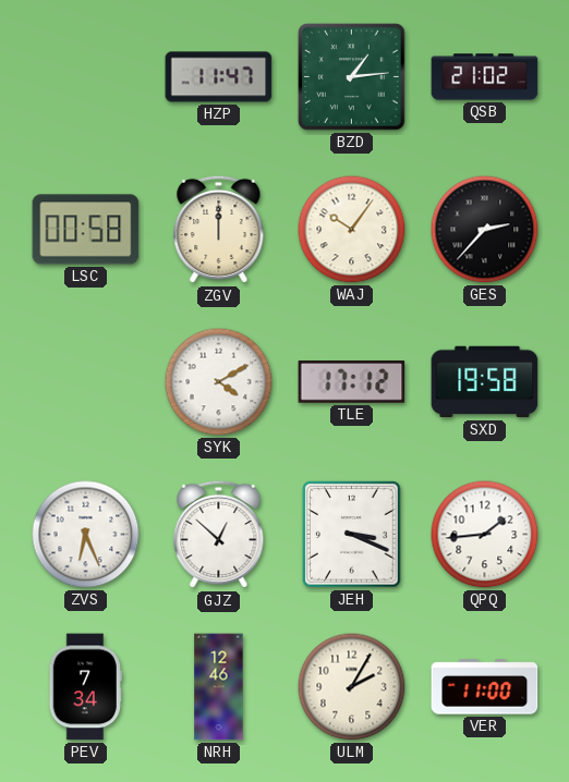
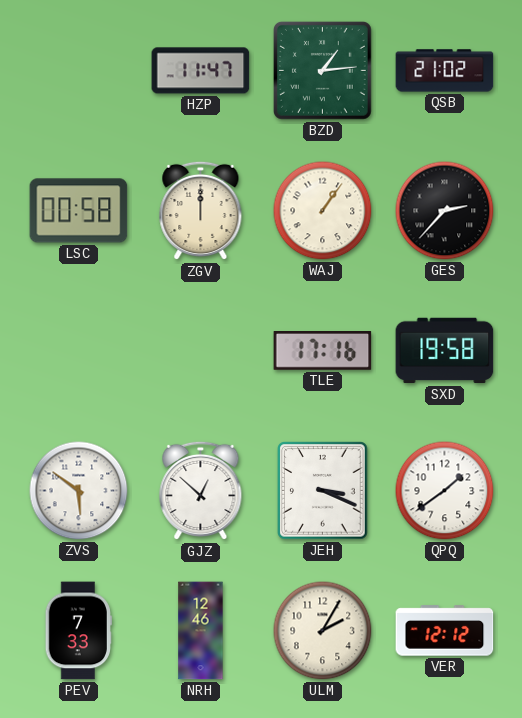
WAJ: 10:06 -> 1:06 (323, 211)
SYK: 4:10 -> none (219, 382)
TLE: 17:12 -> 17:16 (323, 351)
ZVS: 6:26 -> 5:51 (79, 491)
QPQ: 1:44 -> 1:39 (445, 491)
PEV: 7:34 -> 7:33 (78, 631)
VER: 11:00 -> 12:12 (445, 631)
